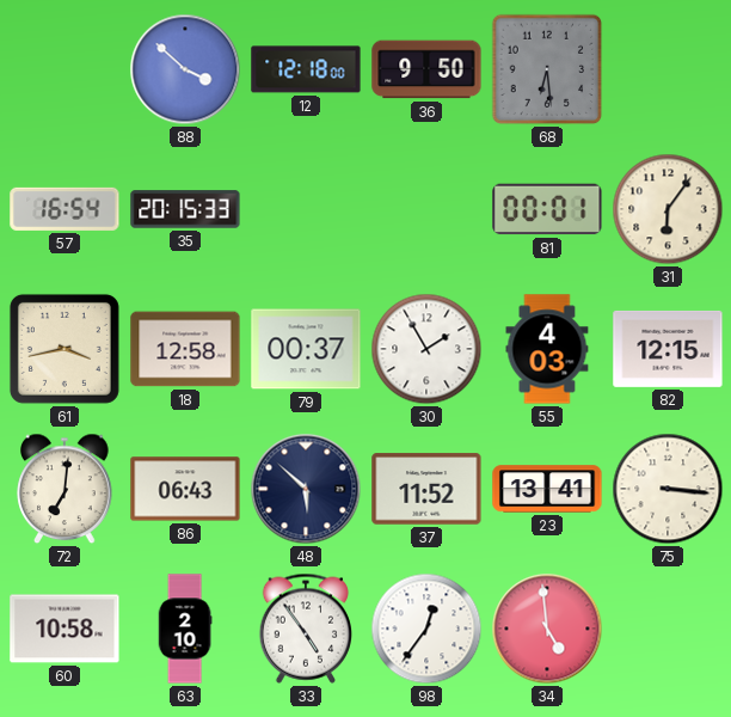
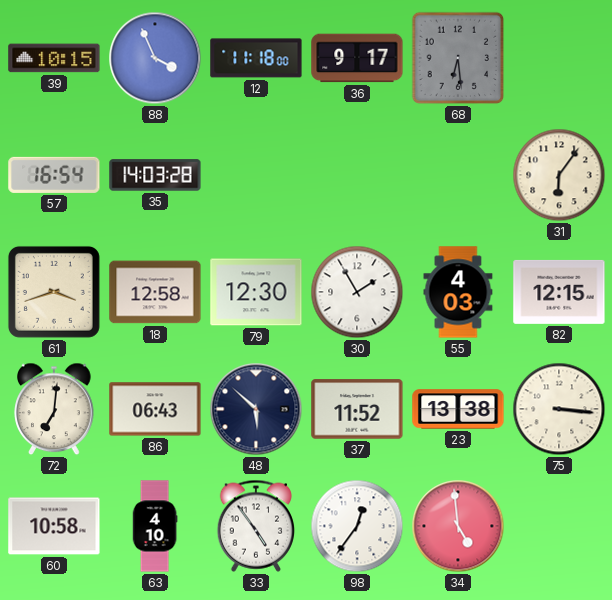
39: none -> 10:15 (54, 58)
88: 3:52 -> 3:56 (155, 58)
12: 12:18 -> 11:18 (256, 58)
36: 9:50 -> 9:17 (357, 58)
35: 20:15 -> 14:03 (155, 175)
81: 00:01 -> none (547, 209)
61: 3:43 -> 3:42 (54, 292)
79: 00:37 -> 12:30 (256, 292)
23: 13:41 -> 13:38 (458, 409)
63: 2:10 -> 4:10 (155, 526)
